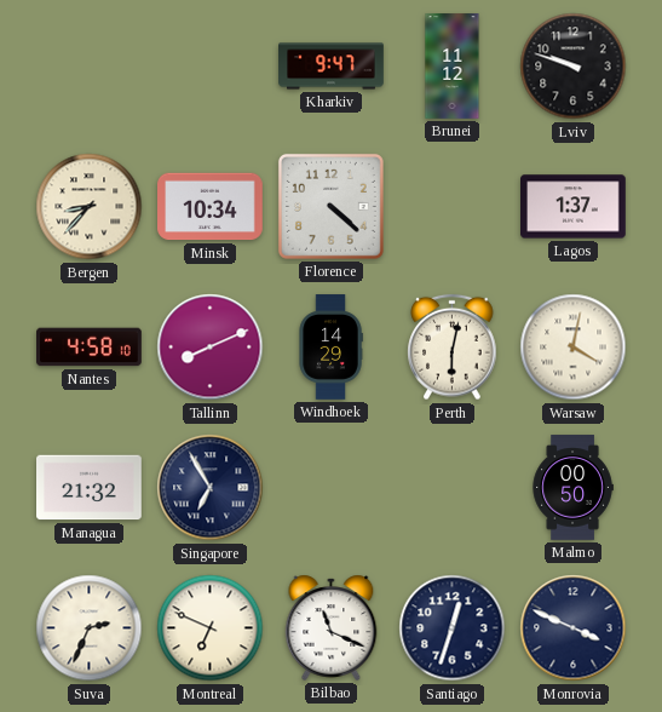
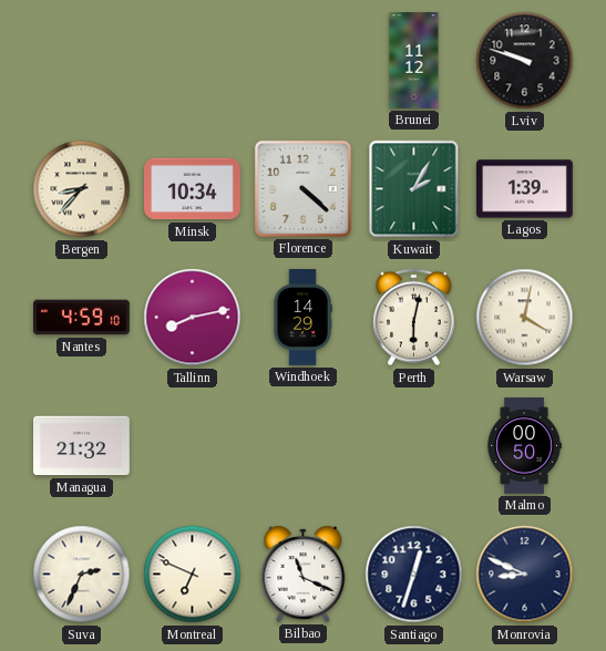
Kharkiv: 9:47 -> none (332, 67)
Kuwait: none -> 2:05 (414, 189)
Lagos: 1:37 -> 1:39 (525, 189)
Nantes: 4:58 -> 4:59 (82, 318)
Tallinn: 8:11 -> 8:13 (193, 318)
Singapore: 6:55 -> none (211, 488)
Monrovia: 3:49 -> 8:49 (525, 575)
